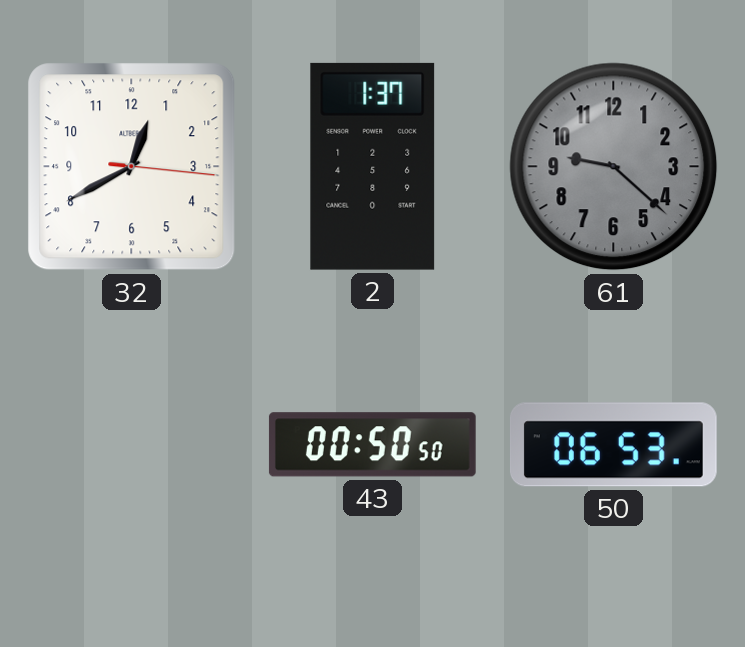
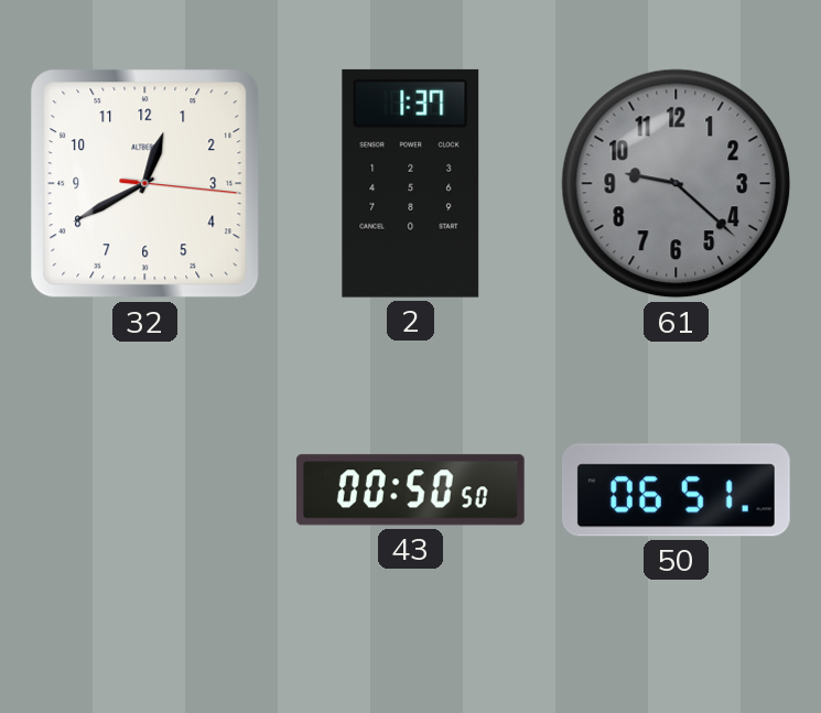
50: 06:53 -> 06:51 (676, 490)
